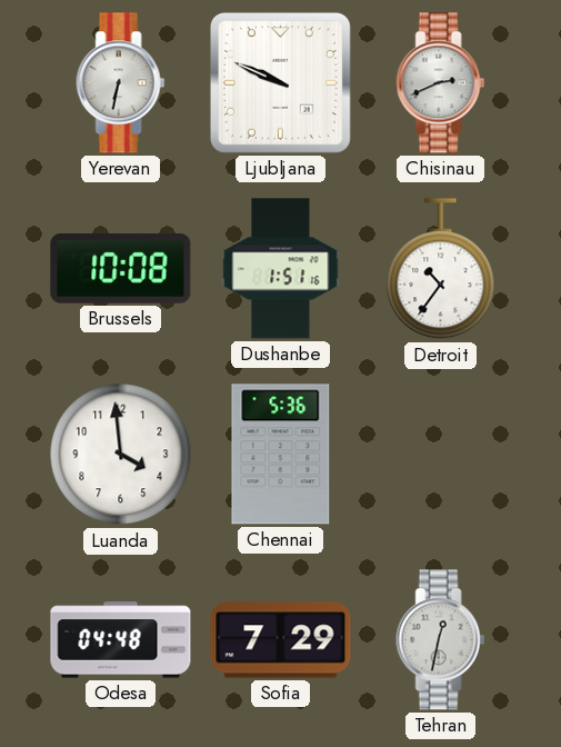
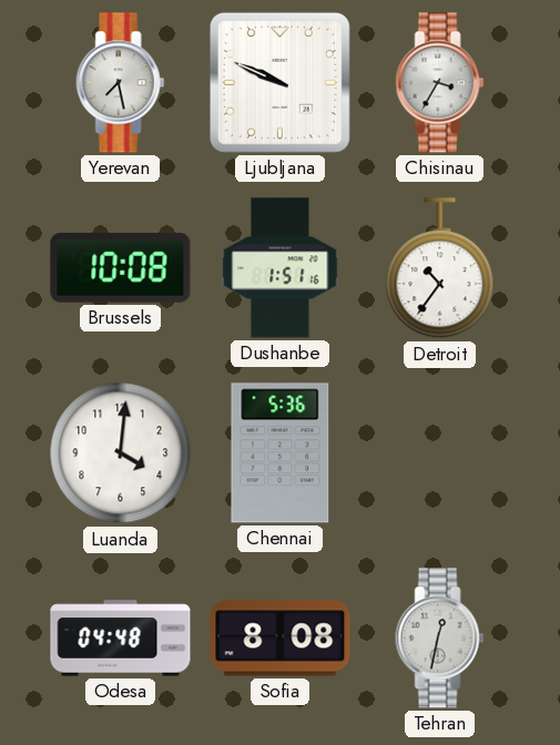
Yerevan: 6:32 -> 7:28 (121, 83)
Chisinau: 2:41 -> 3:35 (440, 83)
Luanda: 3:59 -> 4:01 (121, 453)
Sofia: 7:29 -> 8:08 (281, 639)
